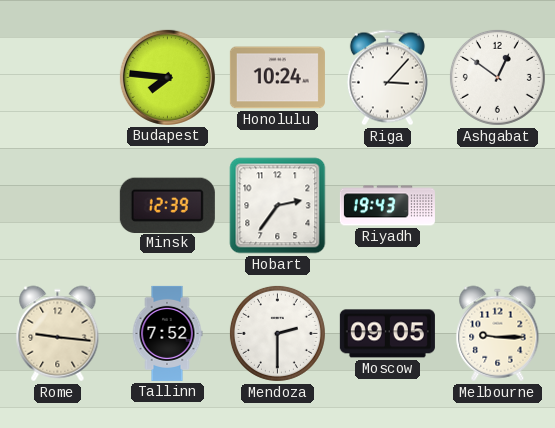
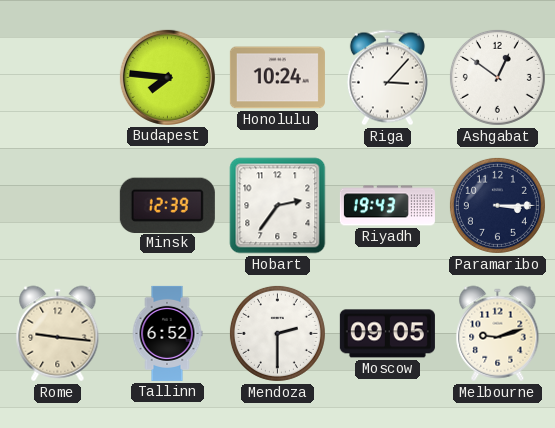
Paramaribo: none -> 3:15 (497, 205)
Tallinn: 7:52 -> 6:52 (167, 333)
Melbourne: 9:15 -> 9:12 (498, 334)
